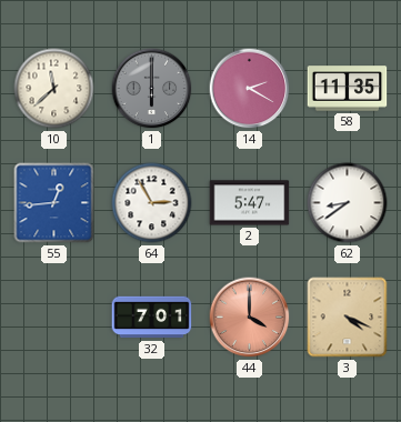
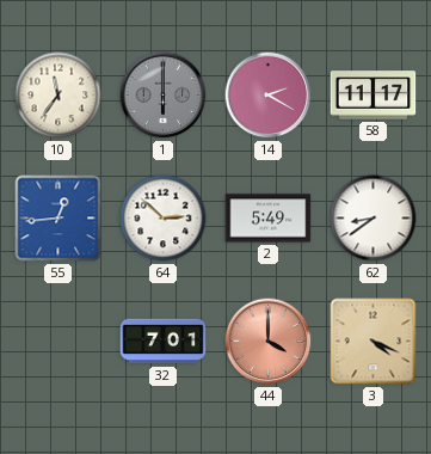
10: 11:38 -> 11:36 (59, 96)
58: 11:35 -> 11:17 (374, 96)
64: 2:55 -> 2:52 (164, 219)
2: 5:47 -> 5:49 (269, 219)
